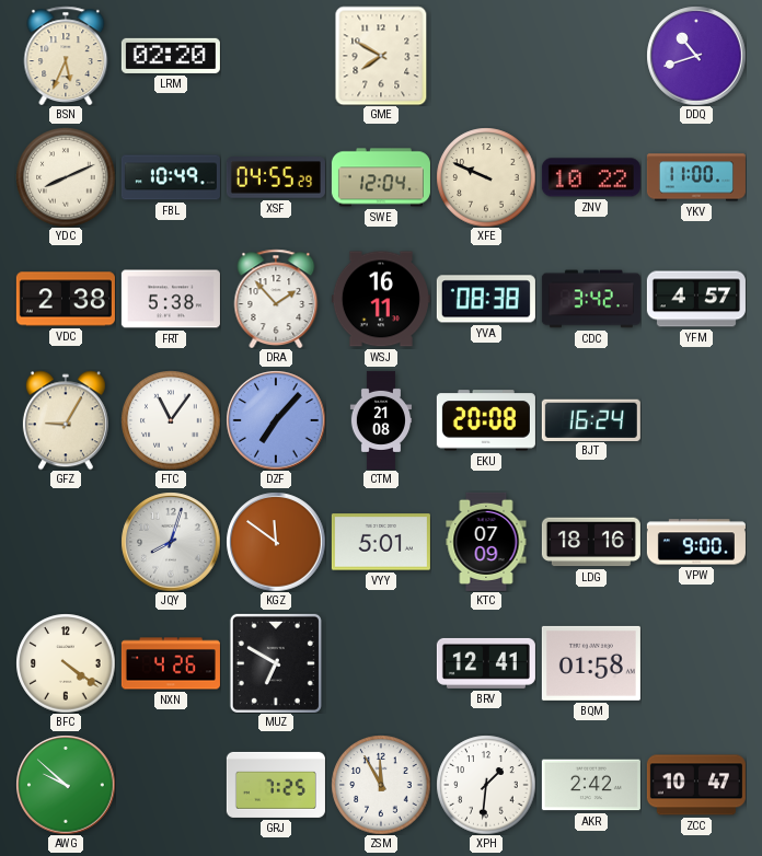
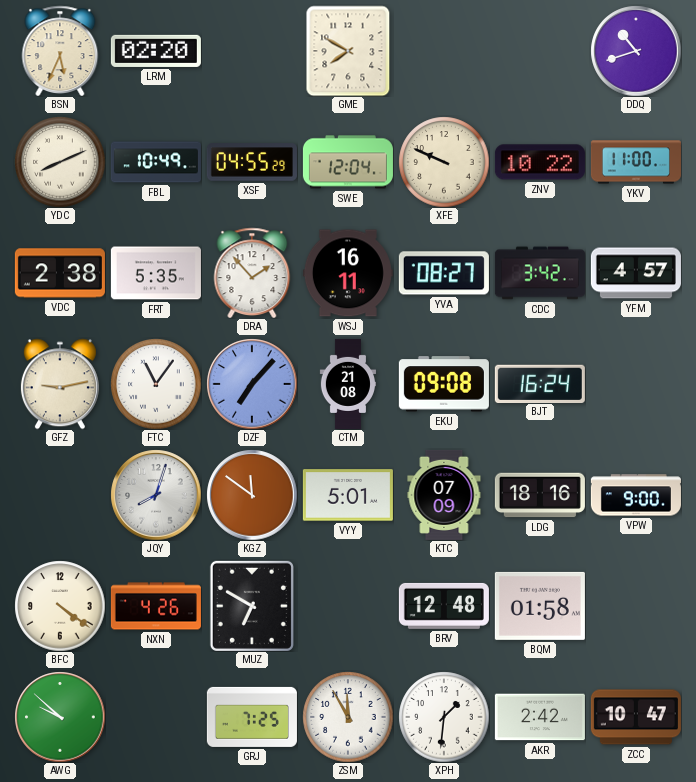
FRT: 5:38 -> 5:35 (156, 273)
YVA: 08:38 -> 08:27 (444, 273)
GFZ: 9:05 -> 9:13 (60, 384)
EKU: 20:08 -> 09:08 (444, 384)
BRV: 12:41 -> 12:48 (444, 606)
